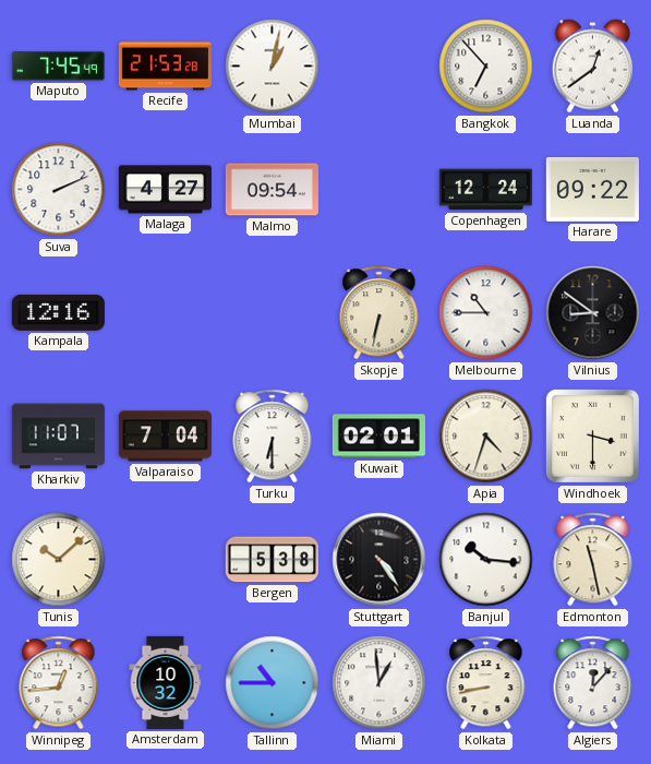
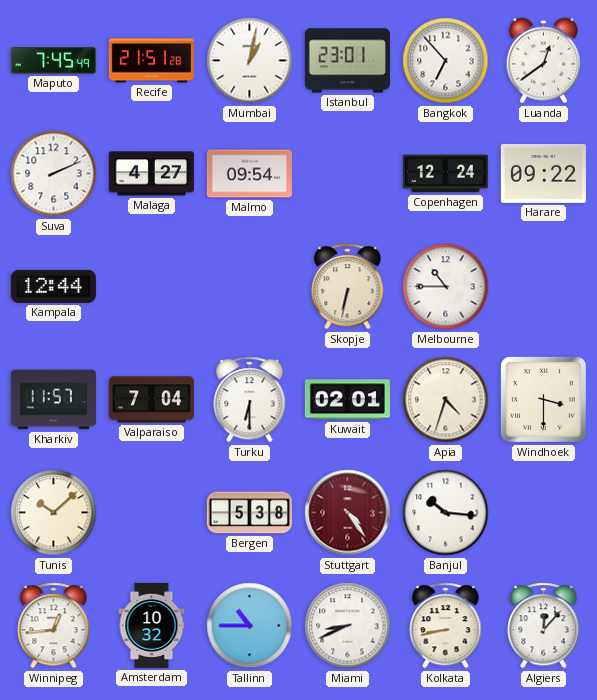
Recife: 21:53 -> 21:51 (151, 61)
Istanbul: none -> 23:01 (347, 61)
Kampala: 12:16 -> 12:44 (53, 286)
Vilnius: 8:51 -> none (593, 313)
Kharkiv: 11:07 -> 11:57 (53, 400)
Stuttgart dial: black -> burgundy (348, 513)
Edmonton: 11:28 -> none (593, 560)
Miami: 12:59 -> 8:41 (348, 626)
